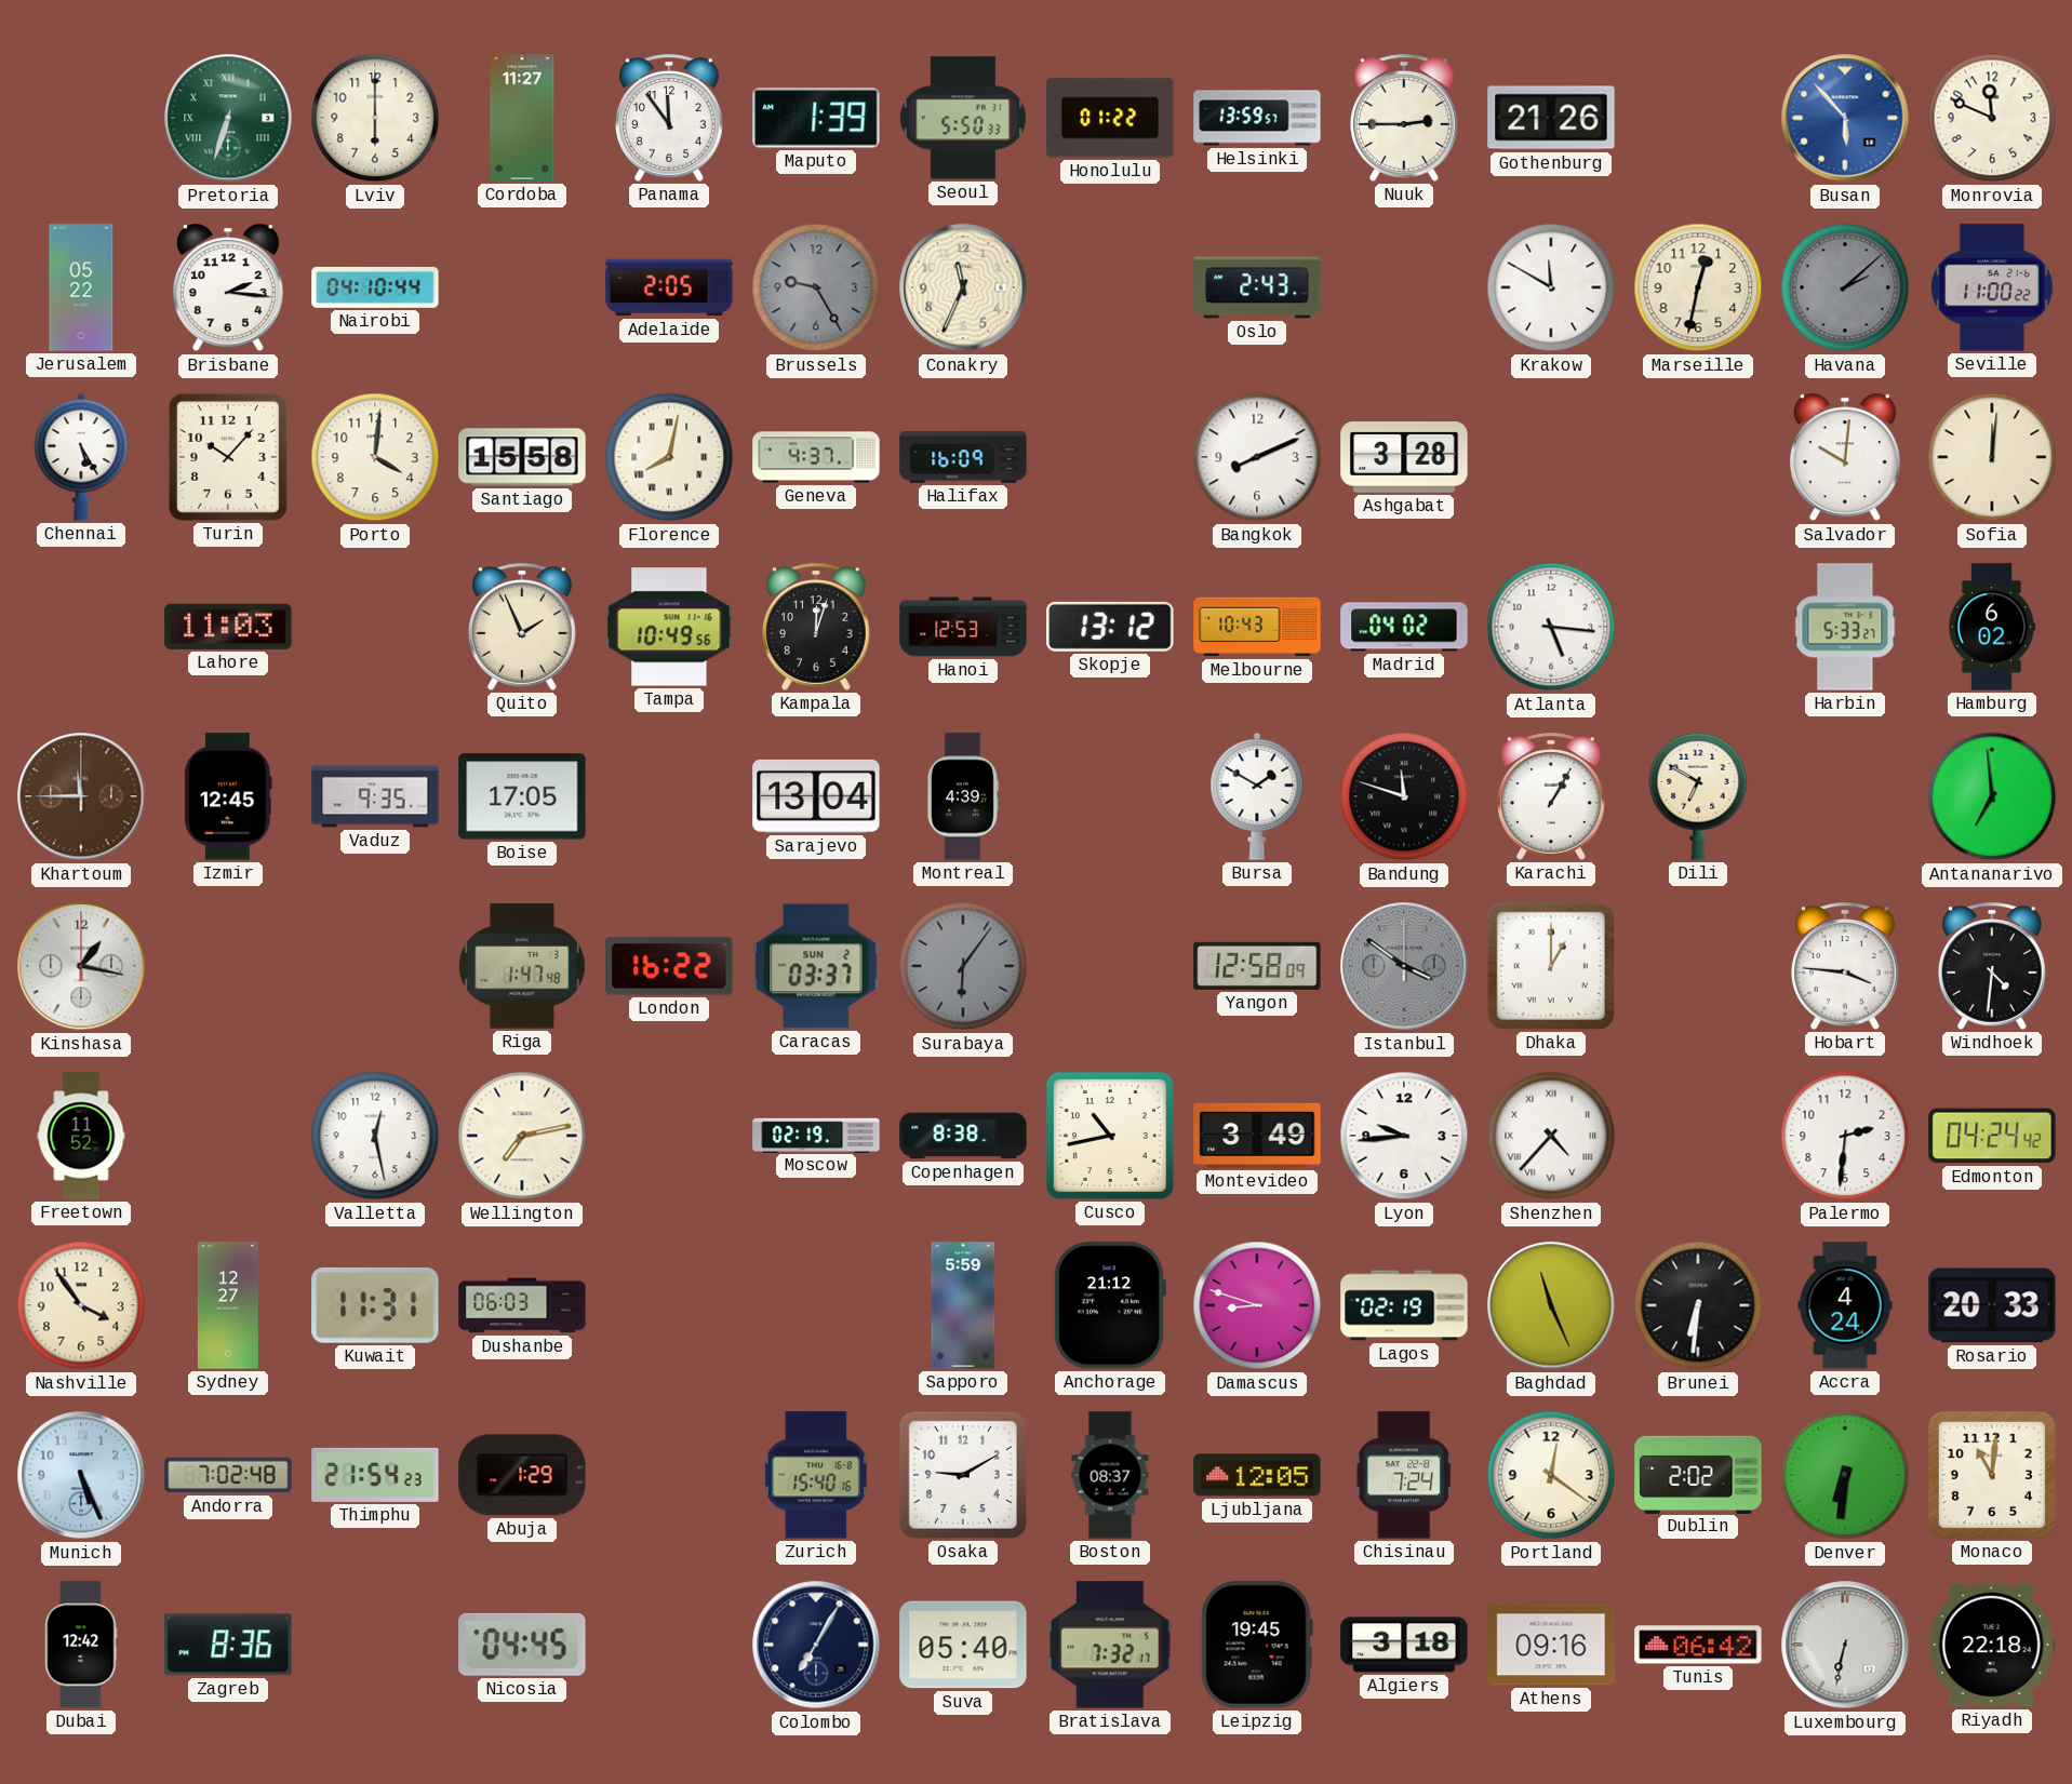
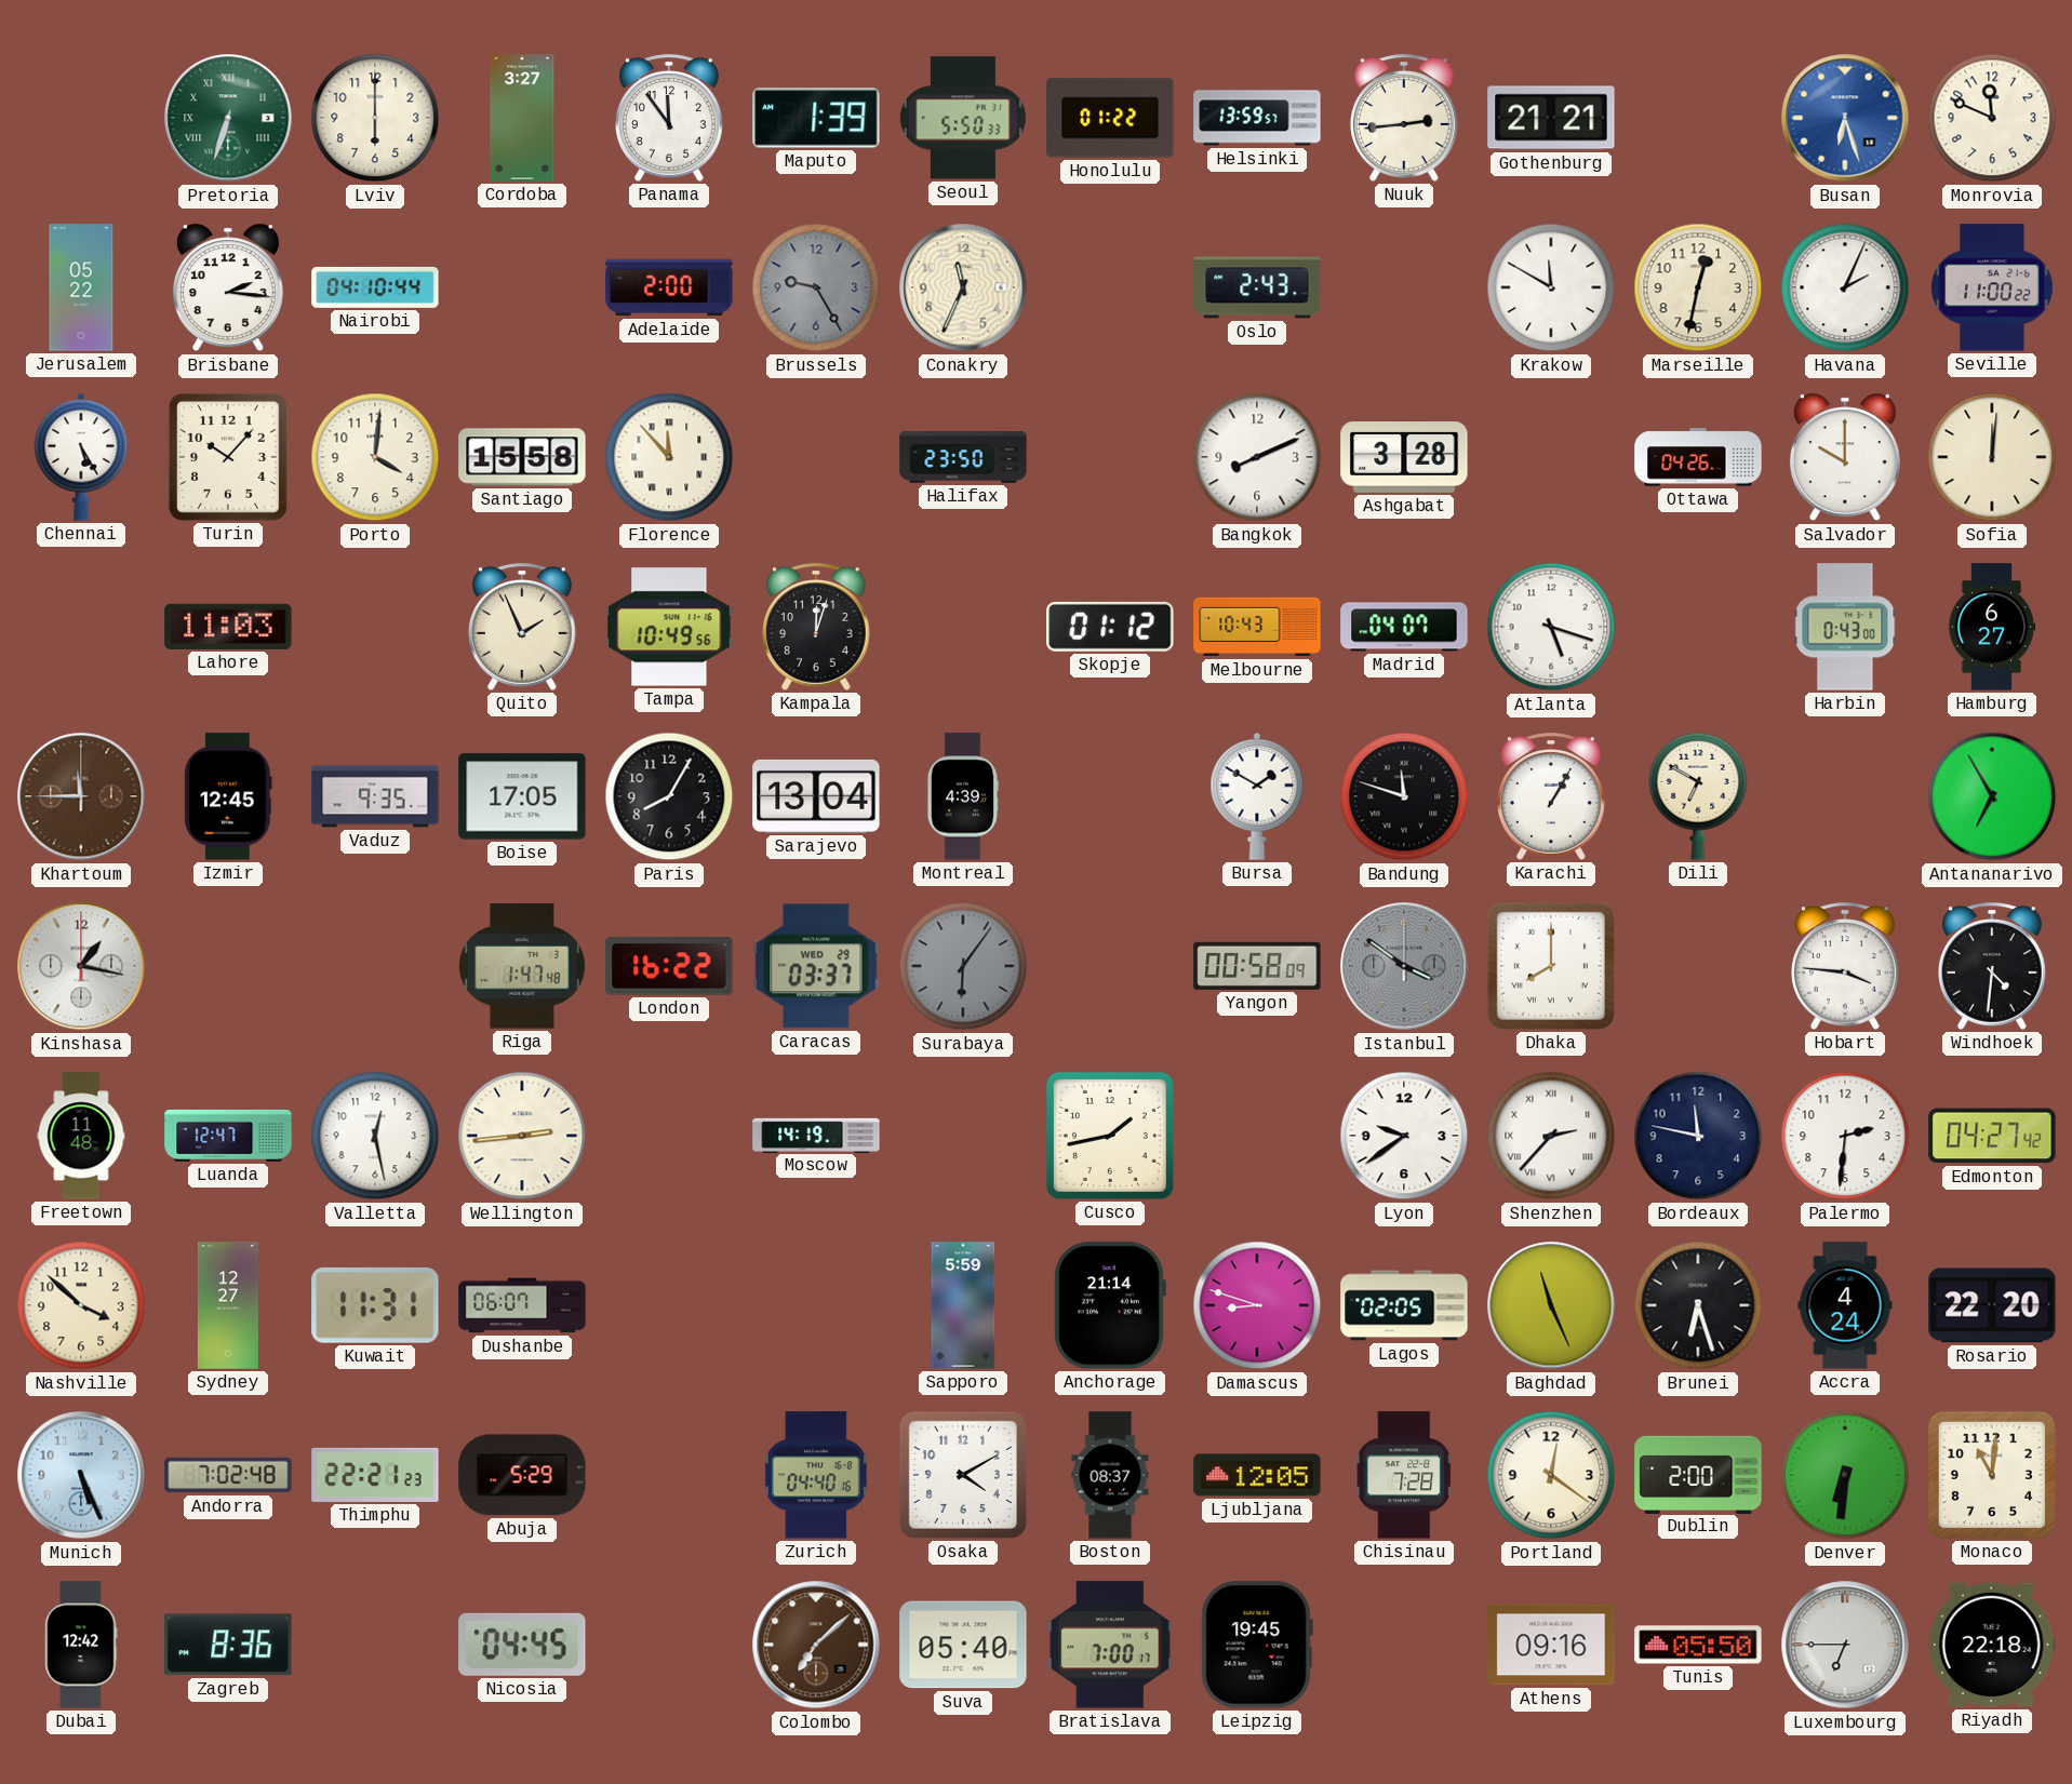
Cordoba: 11:27 -> 3:27 (522, 118)
Nuuk: 2:45 -> 2:44 (1405, 118)
Gothenburg: 21:26 -> 21:21 (1551, 118)
Busan: 5:53 -> 6:27 (1845, 118)
Adelaide: 2:05 -> 2:00 (669, 287)
Havana: 2:08 -> 2:04 (1845, 287)
Havana dial: grey -> white (1845, 287)
Florence: 8:02 -> 11:53 (669, 457)
Geneva: 4:37 -> none (816, 457)
Halifax: 16:09 -> 23:50 (963, 458)
Ottawa: none -> 04:26 (1698, 457)
Salvador: 10:01 -> 10:00 (1845, 457)
Hanoi: 12:53 -> none (963, 627)
Skopje: 13:12 -> 01:12 (1110, 627)
Madrid: 04:02 -> 04:07 (1404, 627)
Atlanta: 5:16 -> 5:18 (1551, 627)
Harbin: 5:33 -> 0:43 (1845, 627)
Hamburg: 6:02 -> 6:27 (1992, 627)
Paris: none -> 8:05 (669, 796)
Antananarivo: 6:59 -> 6:55 (1992, 796)
Caracas date: SUN 2 -> WED 29 (816, 966)
Yangon: 12:58 -> 00:58 (1257, 966)
Dhaka: 1:00 -> 8:00 (1551, 966)
Freetown: 11:52 -> 11:48 (81, 1136)
Luanda: none -> 12:47 (228, 1136)
Wellington: 7:13 -> 2:44 (522, 1136)
Moscow: 02:19 -> 14:19 (816, 1135)
Copenhagen: 8:38 -> none (963, 1136)
Cusco: 10:43 -> 1:43 (1110, 1136)
Montevideo: 3:49 -> none (1257, 1136)
Lyon: 9:44 -> 9:39 (1404, 1136)
Shenzhen: 4:37 -> 2:37 (1551, 1136)
Bordeaux: none -> 11:47 (1698, 1136)
Edmonton: 04:24 -> 04:27 (1992, 1136)
Nashville: 3:54 -> 3:52 (81, 1305)
Dushanbe: 06:03 -> 06:07 (522, 1305)
Anchorage: 21:12 -> 21:14 (1110, 1305)
Lagos: 02:19 -> 02:05 (1404, 1305)
Brunei: 6:31 -> 6:27 (1698, 1305)
Rosario: 20:33 -> 22:20 (1992, 1305)
Thimphu: 21:54 -> 22:21 (375, 1475)
Abuja: 1:29 -> 5:29 (522, 1475)
Zurich: 15:40 -> 04:40 (816, 1475)
Osaka: 9:10 -> 4:10 (963, 1475)
Chisinau: 7:24 -> 7:28 (1404, 1475)
Dublin: 2:02 -> 2:00 (1698, 1474)
Colombo: 7:05 -> 7:08 (816, 1645)
Colombo dial: navy -> brown (816, 1645)
Bratislava: 7:32 -> 7:00 (1110, 1645)
Algiers: 3:18 -> none (1404, 1645)
Tunis: 06:42 -> 05:50 (1698, 1645)
Luxembourg: 6:32 -> 6:45 (1845, 1645)
